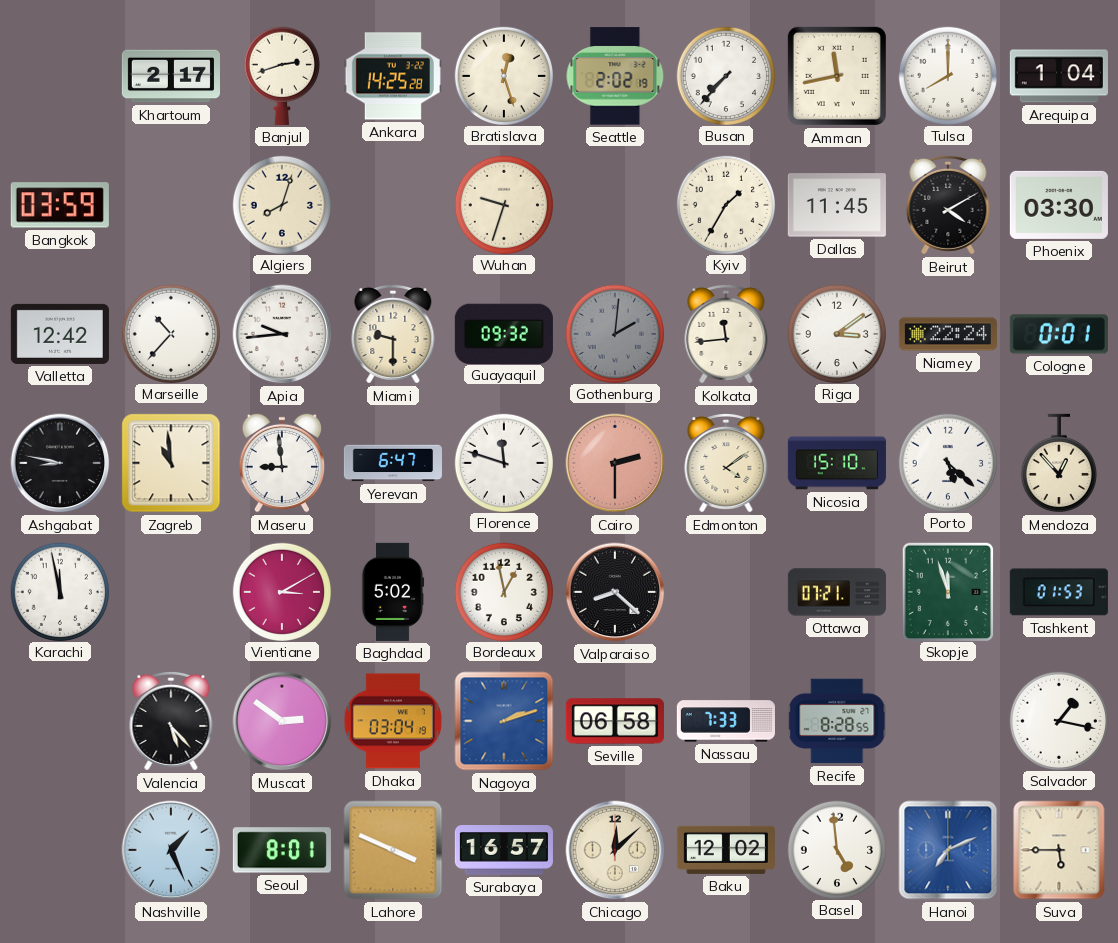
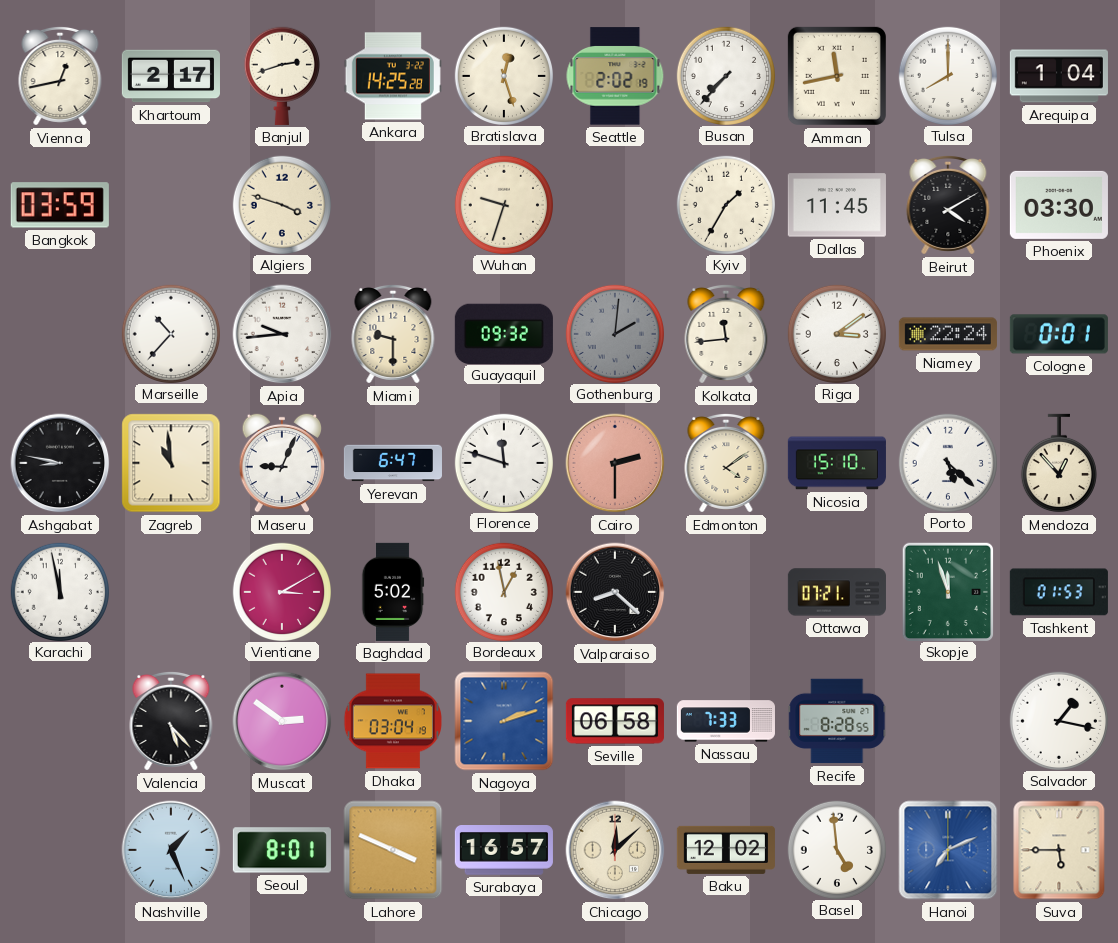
Vienna: none -> 12:43 (60, 76)
Algiers: 8:03 -> 3:48 (281, 204)
Valletta: 12:42 -> none (60, 334)
Maseru: 8:59 -> 9:04 (282, 463)
